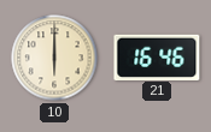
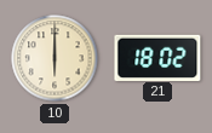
21: 16:46 -> 18:02 (157, 57)
